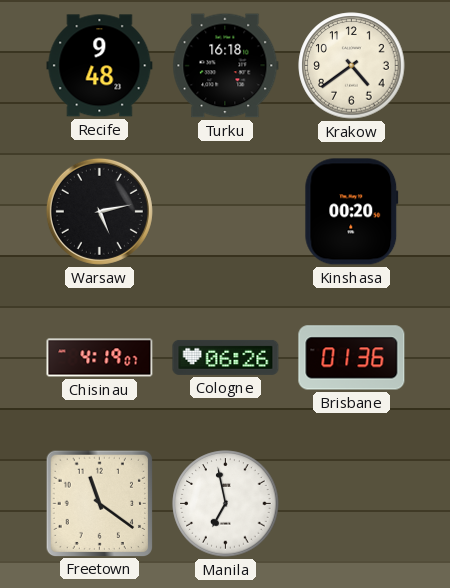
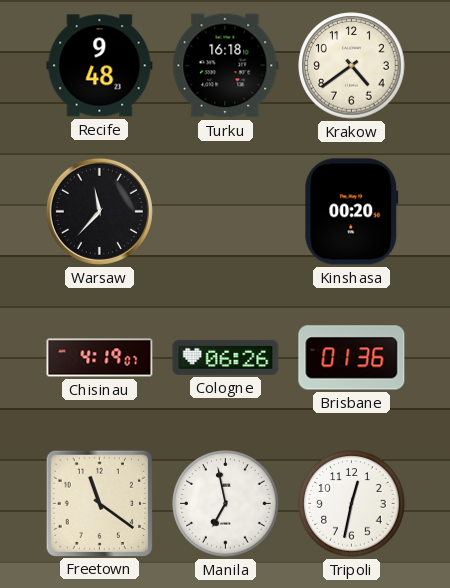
Warsaw: 5:13 -> 11:37 (99, 211)
Tripoli: none -> 12:32 (352, 504)
